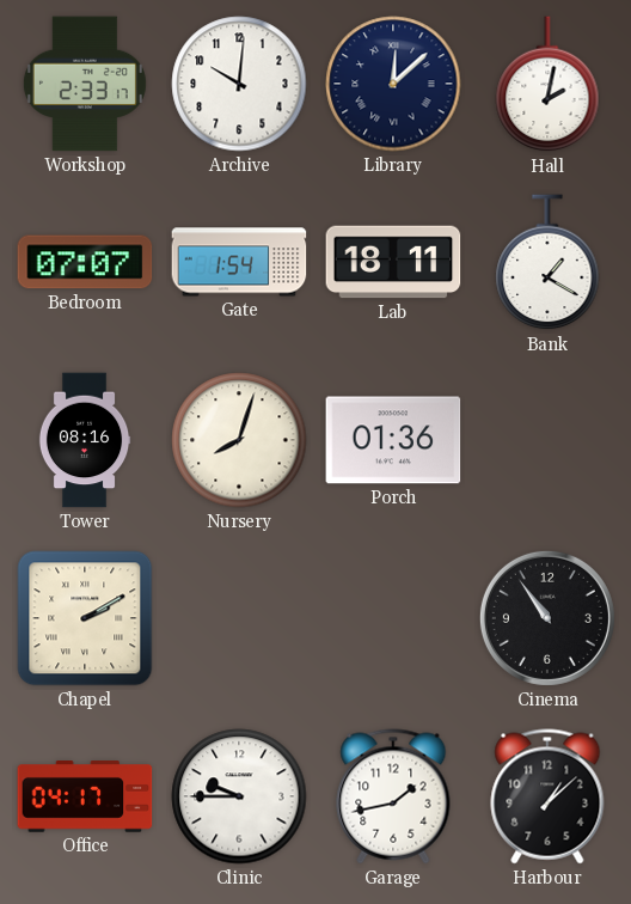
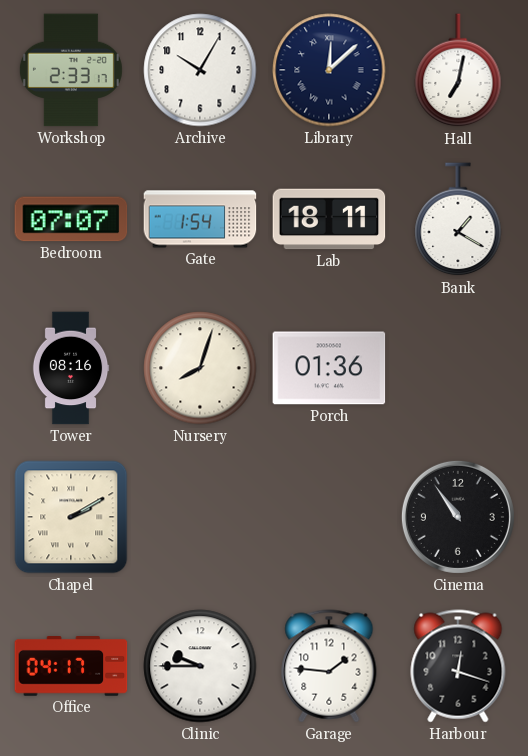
Archive: 10:01 -> 10:05 (200, 70)
Hall: 2:02 -> 7:02 (458, 71)
Garage: 1:43 -> 1:46 (329, 666)
Harbour: 1:08 -> 12:18 (458, 666)
